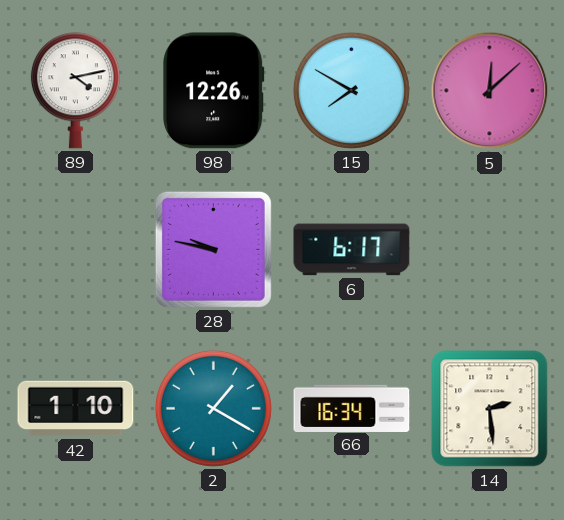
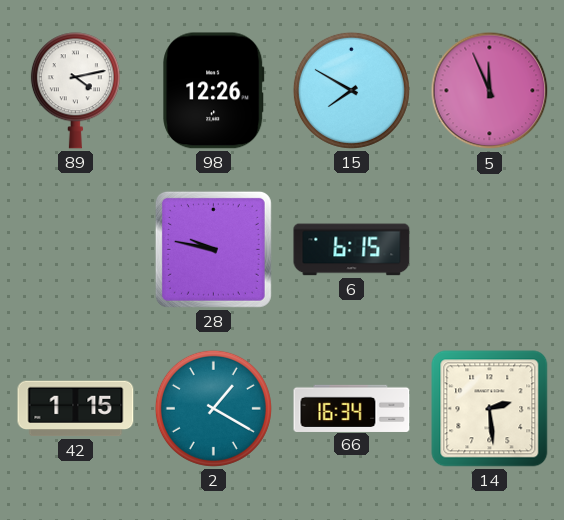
5: 12:08 -> 11:56 (490, 91)
6: 6:17 -> 6:15 (352, 250)
42: 1:10 -> 1:15 (76, 409)
